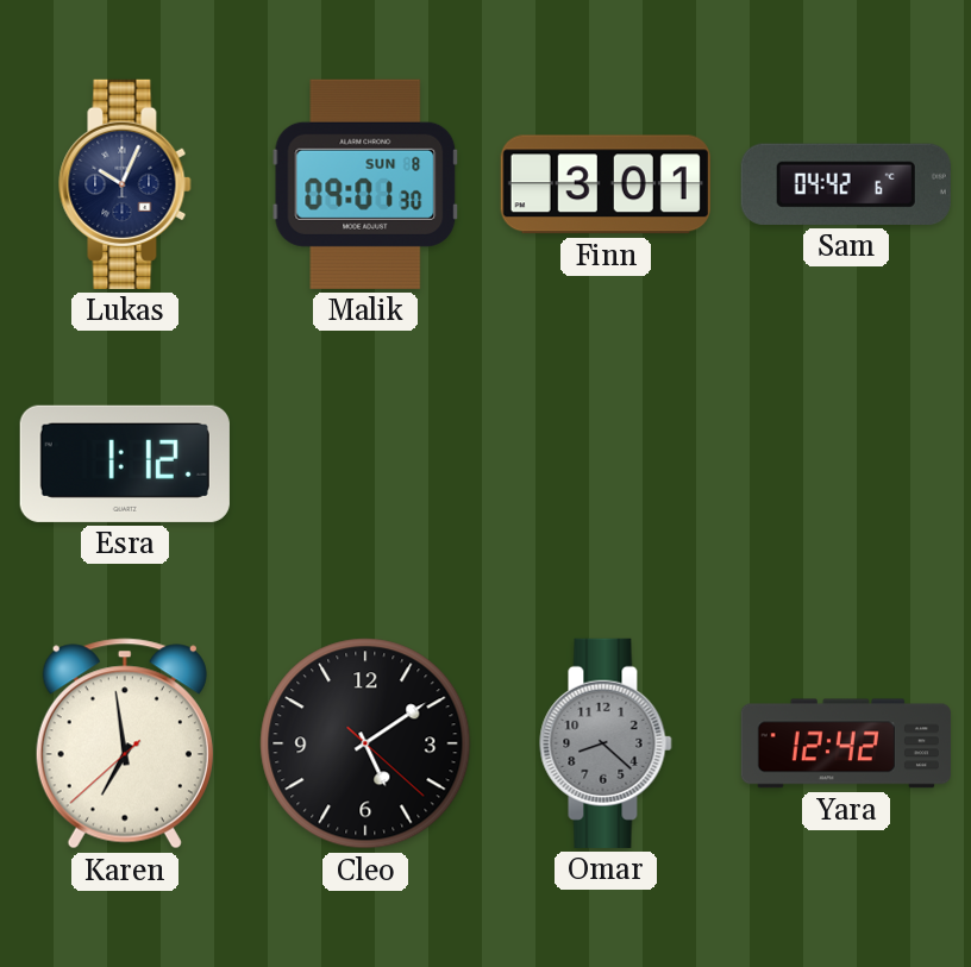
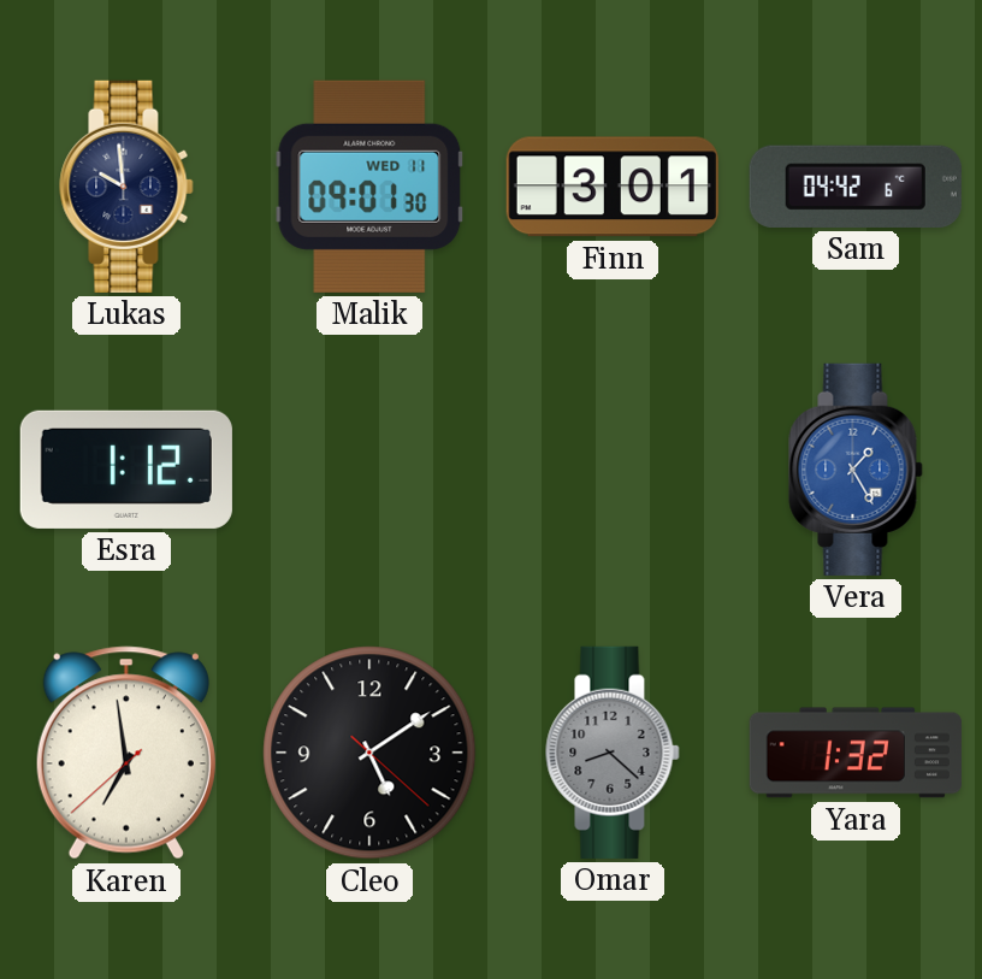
Lukas: 10:04 -> 9:59 (126, 187)
Malik date: SUN 8 -> WED 11 (369, 187)
Vera: none -> 1:25 (856, 470)
Yara: 12:42 -> 1:32 (856, 753)
